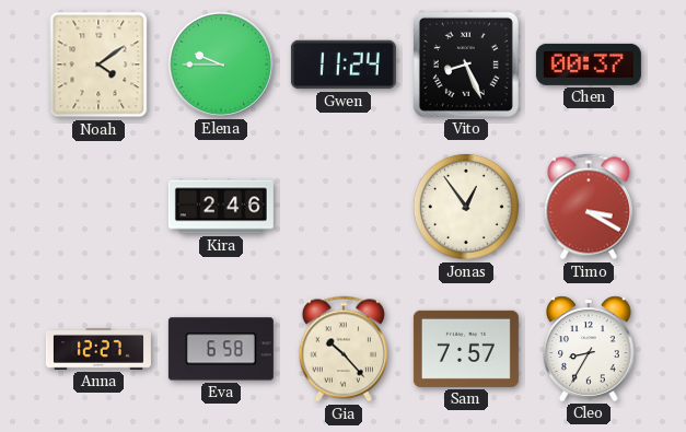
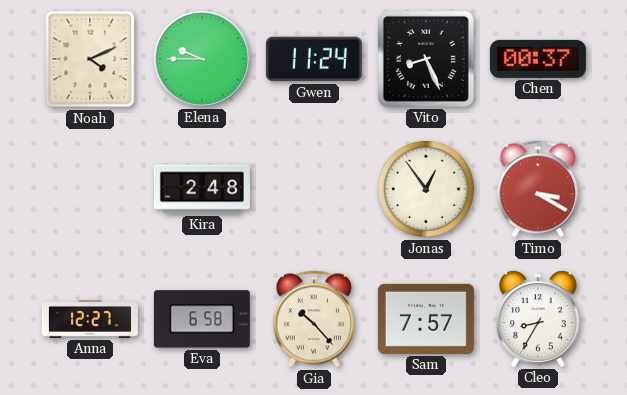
Noah: 4:09 -> 4:11 (90, 59)
Kira: 2:46 -> 2:48 (202, 189)
